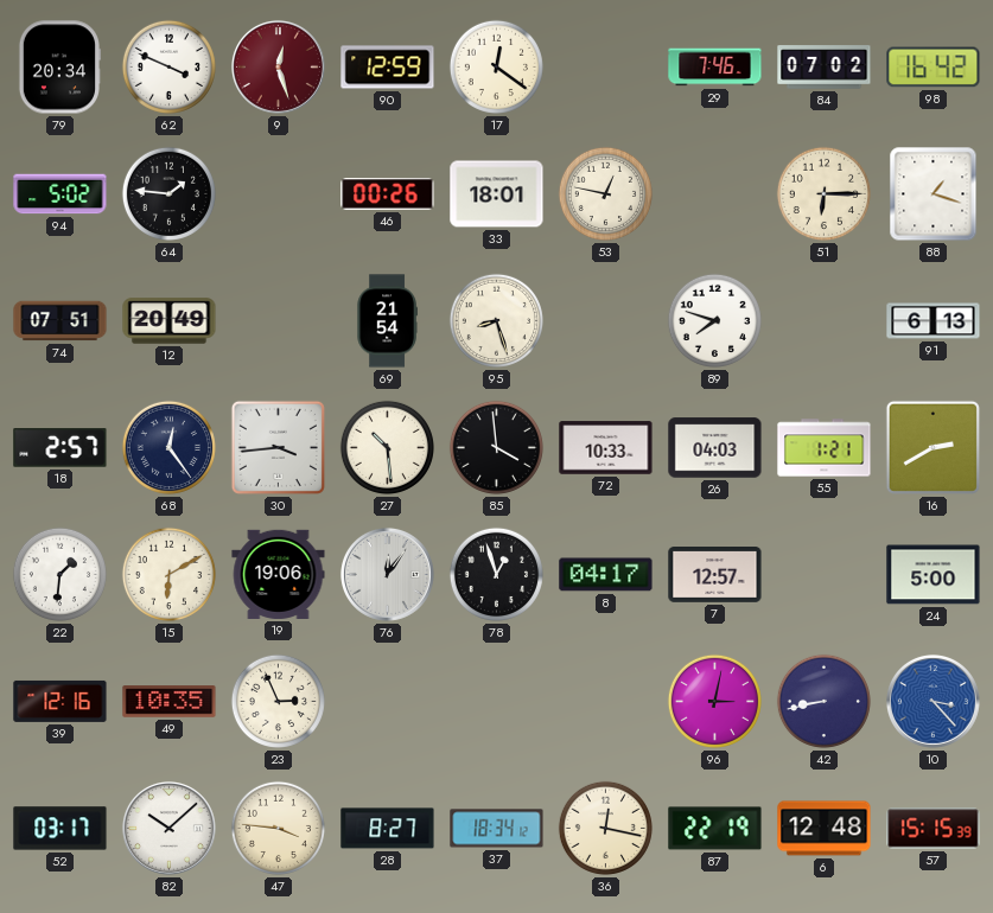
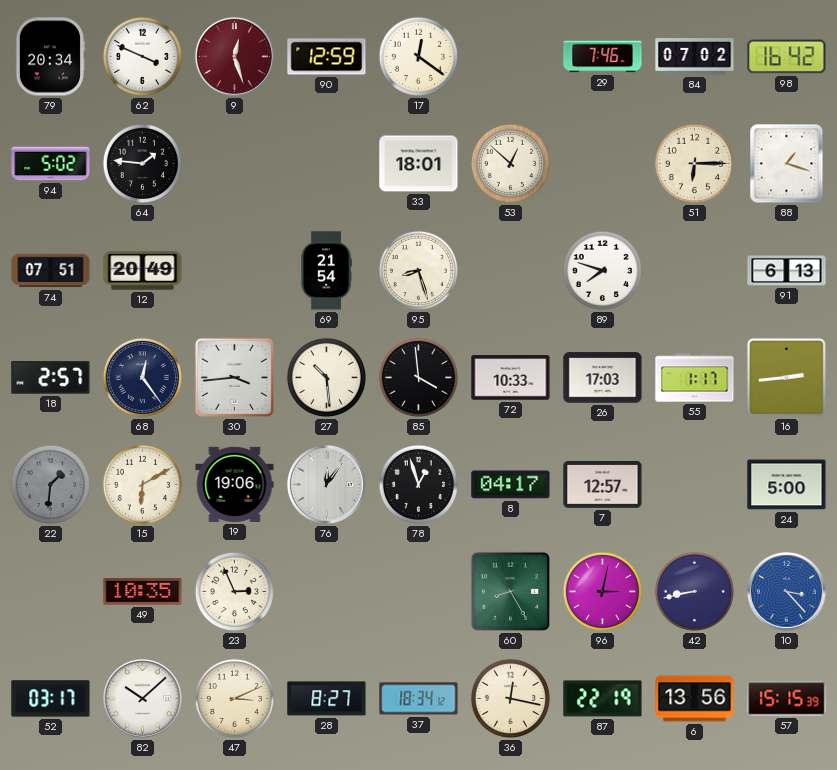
46: 00:26 -> none (388, 194)
53: 12:47 -> 12:52 (510, 163)
26: 04:03 -> 17:03 (603, 378)
55: 1:21 -> 1:17 (695, 378)
16: 2:40 -> 2:44 (786, 377)
22 dial: white -> grey (50, 484)
39: 12:16 -> none (61, 701)
60: none -> 8:25 (510, 591)
47: 3:46 -> 3:11 (234, 698)
6: 12:48 -> 13:56 (695, 699)
